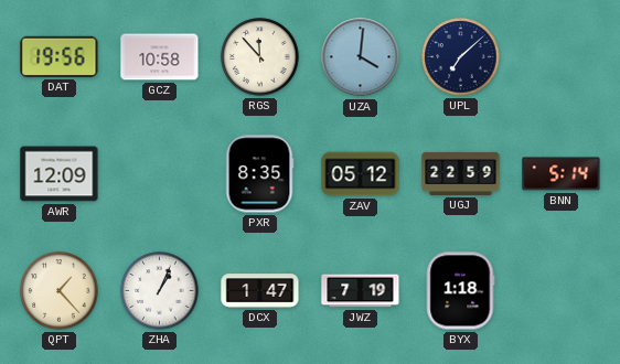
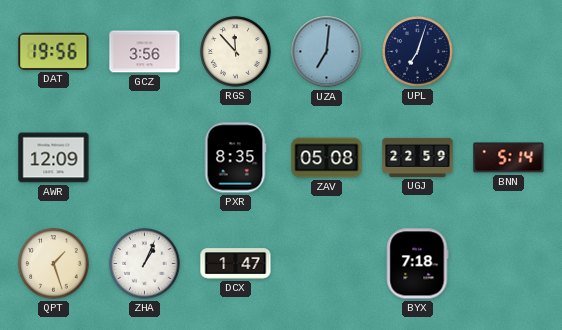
GCZ: 10:58 -> 3:56 (145, 52)
UZA: 4:01 -> 7:01 (327, 52)
UPL: 7:08 -> 7:03 (418, 52)
ZAV: 05:12 -> 05:08 (327, 158)
QPT: 1:23 -> 1:27 (54, 264)
JWZ: 7:19 -> none (361, 291)
BYX: 1:18 -> 7:18 (417, 264)
